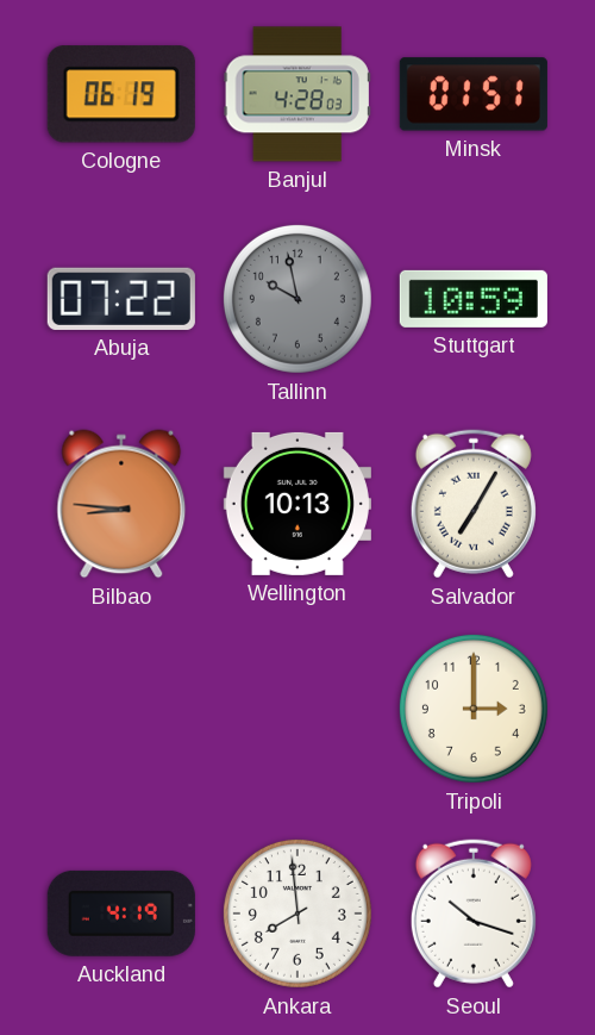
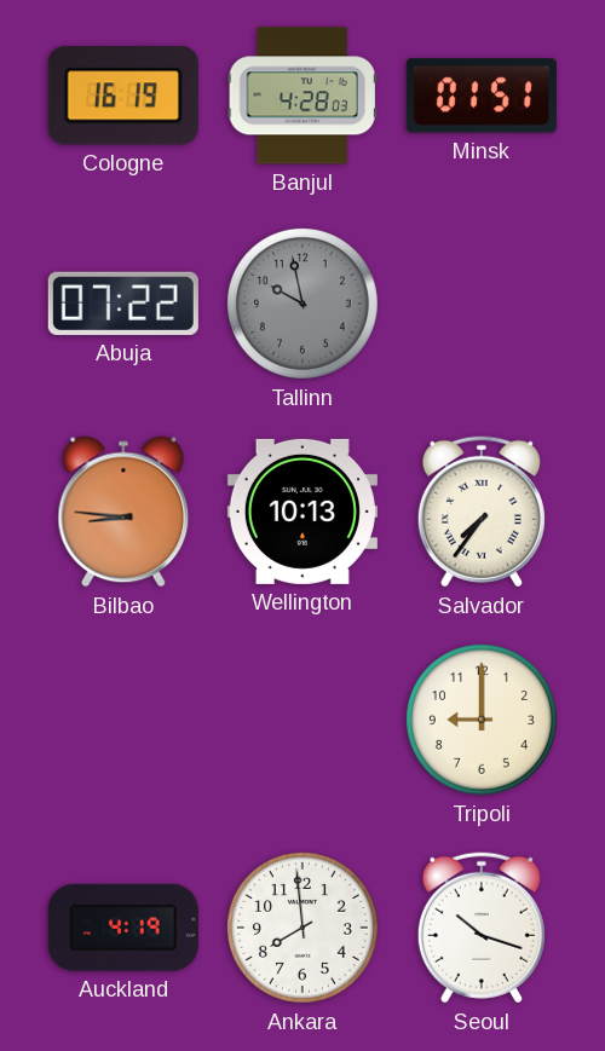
Cologne: 06:19 -> 16:19 (123, 96)
Stuttgart: 10:59 -> none (474, 299)
Salvador: 7:05 -> 7:36 (482, 512)
Tripoli: 3:00 -> 9:00 (482, 720)
